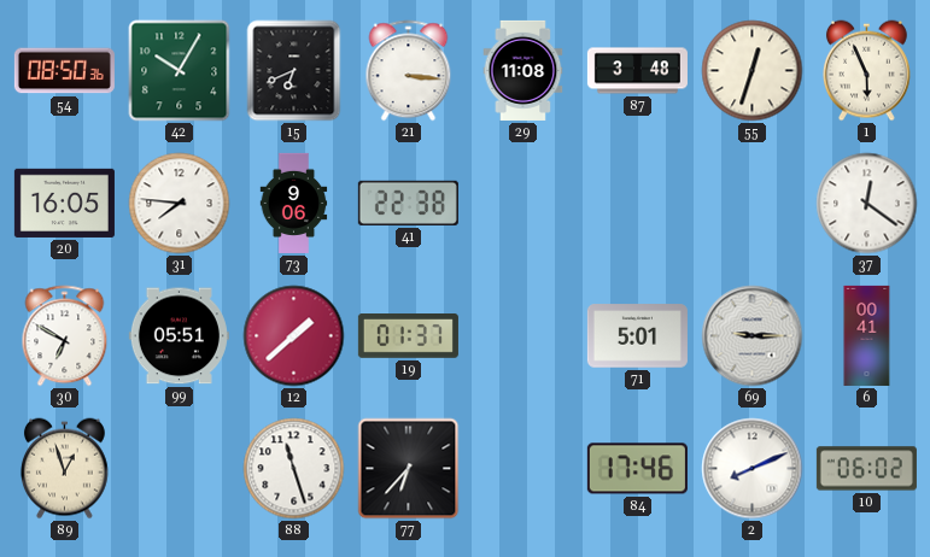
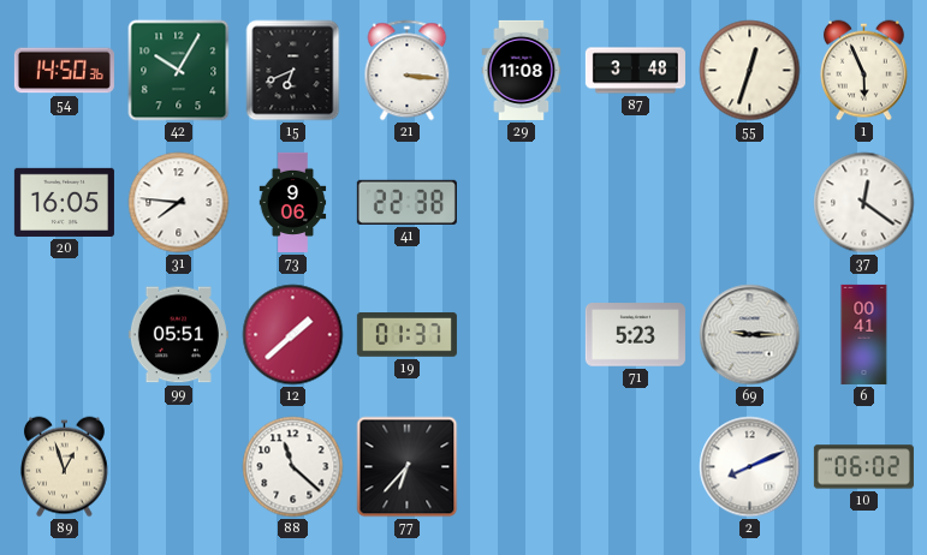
54: 08:50 -> 14:50 (64, 71)
30: 6:50 -> none (65, 336)
71: 5:01 -> 5:23 (635, 335)
88: 11:27 -> 11:22 (293, 467)
84: 17:46 -> none (637, 469)
